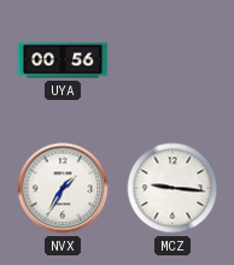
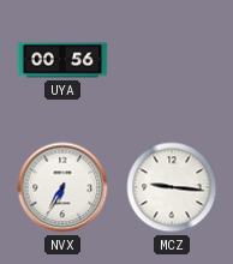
NVX: 1:35 -> 6:35 (62, 187)
